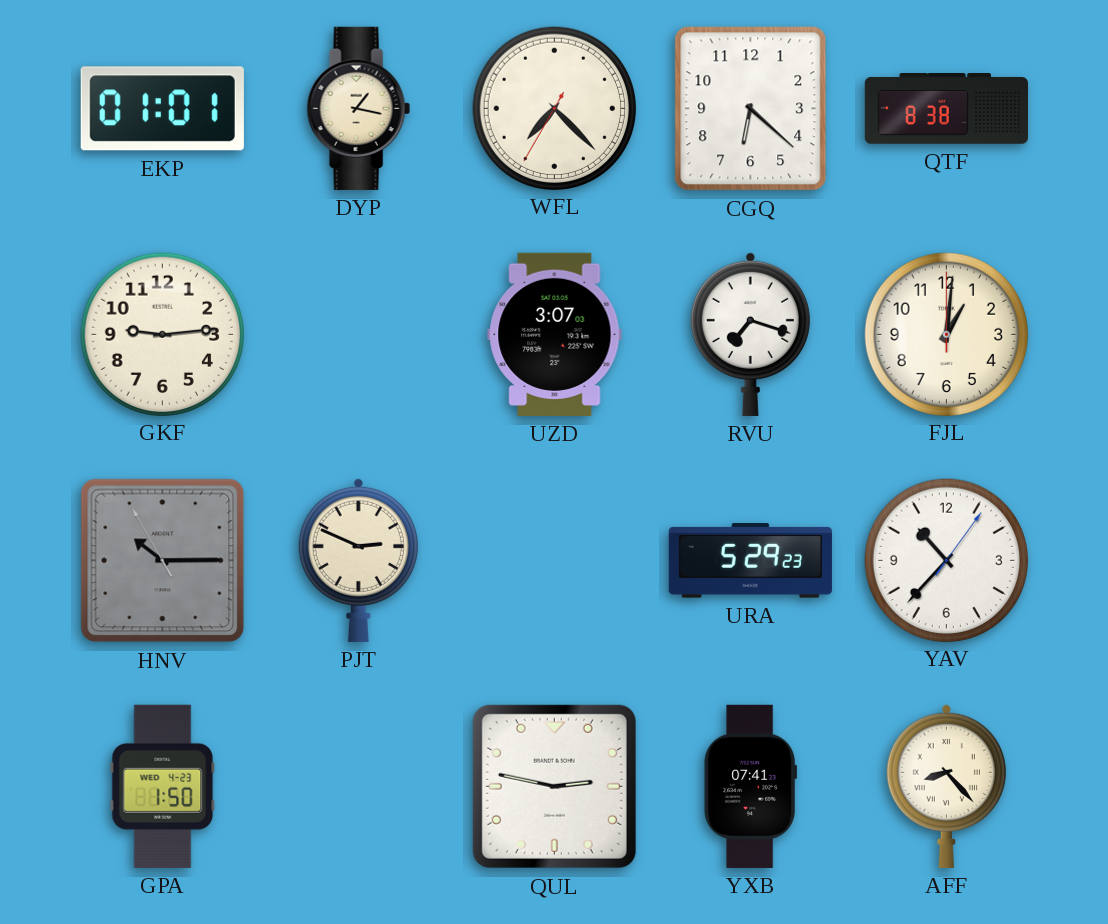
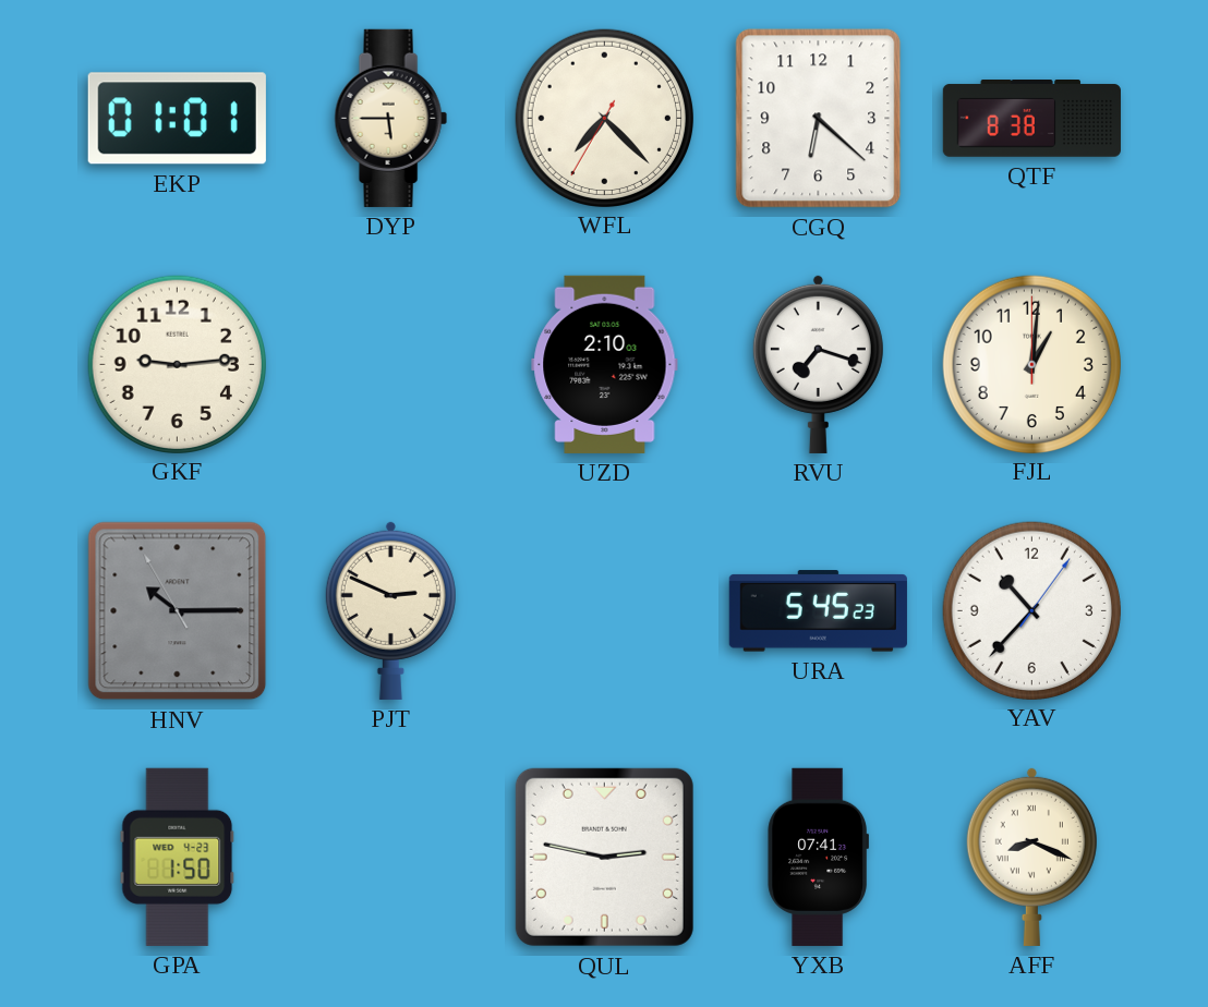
DYP: 1:17 -> 5:45 (390, 118)
UZD: 3:07 -> 2:10 (605, 364)
URA: 5:29 -> 5:45 (818, 611)
AFF: 8:23 -> 8:19 (1031, 857)
